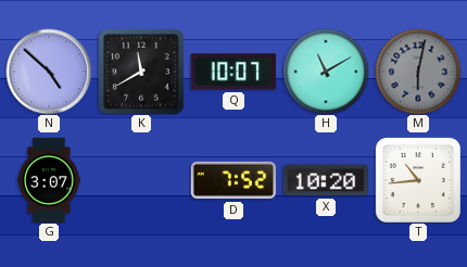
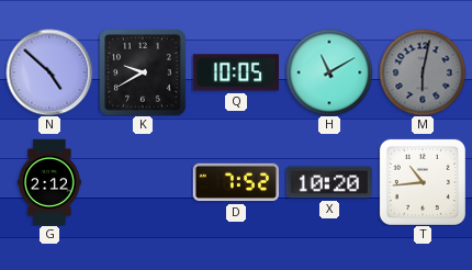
K: 11:40 -> 9:40 (143, 72)
Q: 10:07 -> 10:05 (236, 72)
G: 3:07 -> 2:12 (49, 182)
